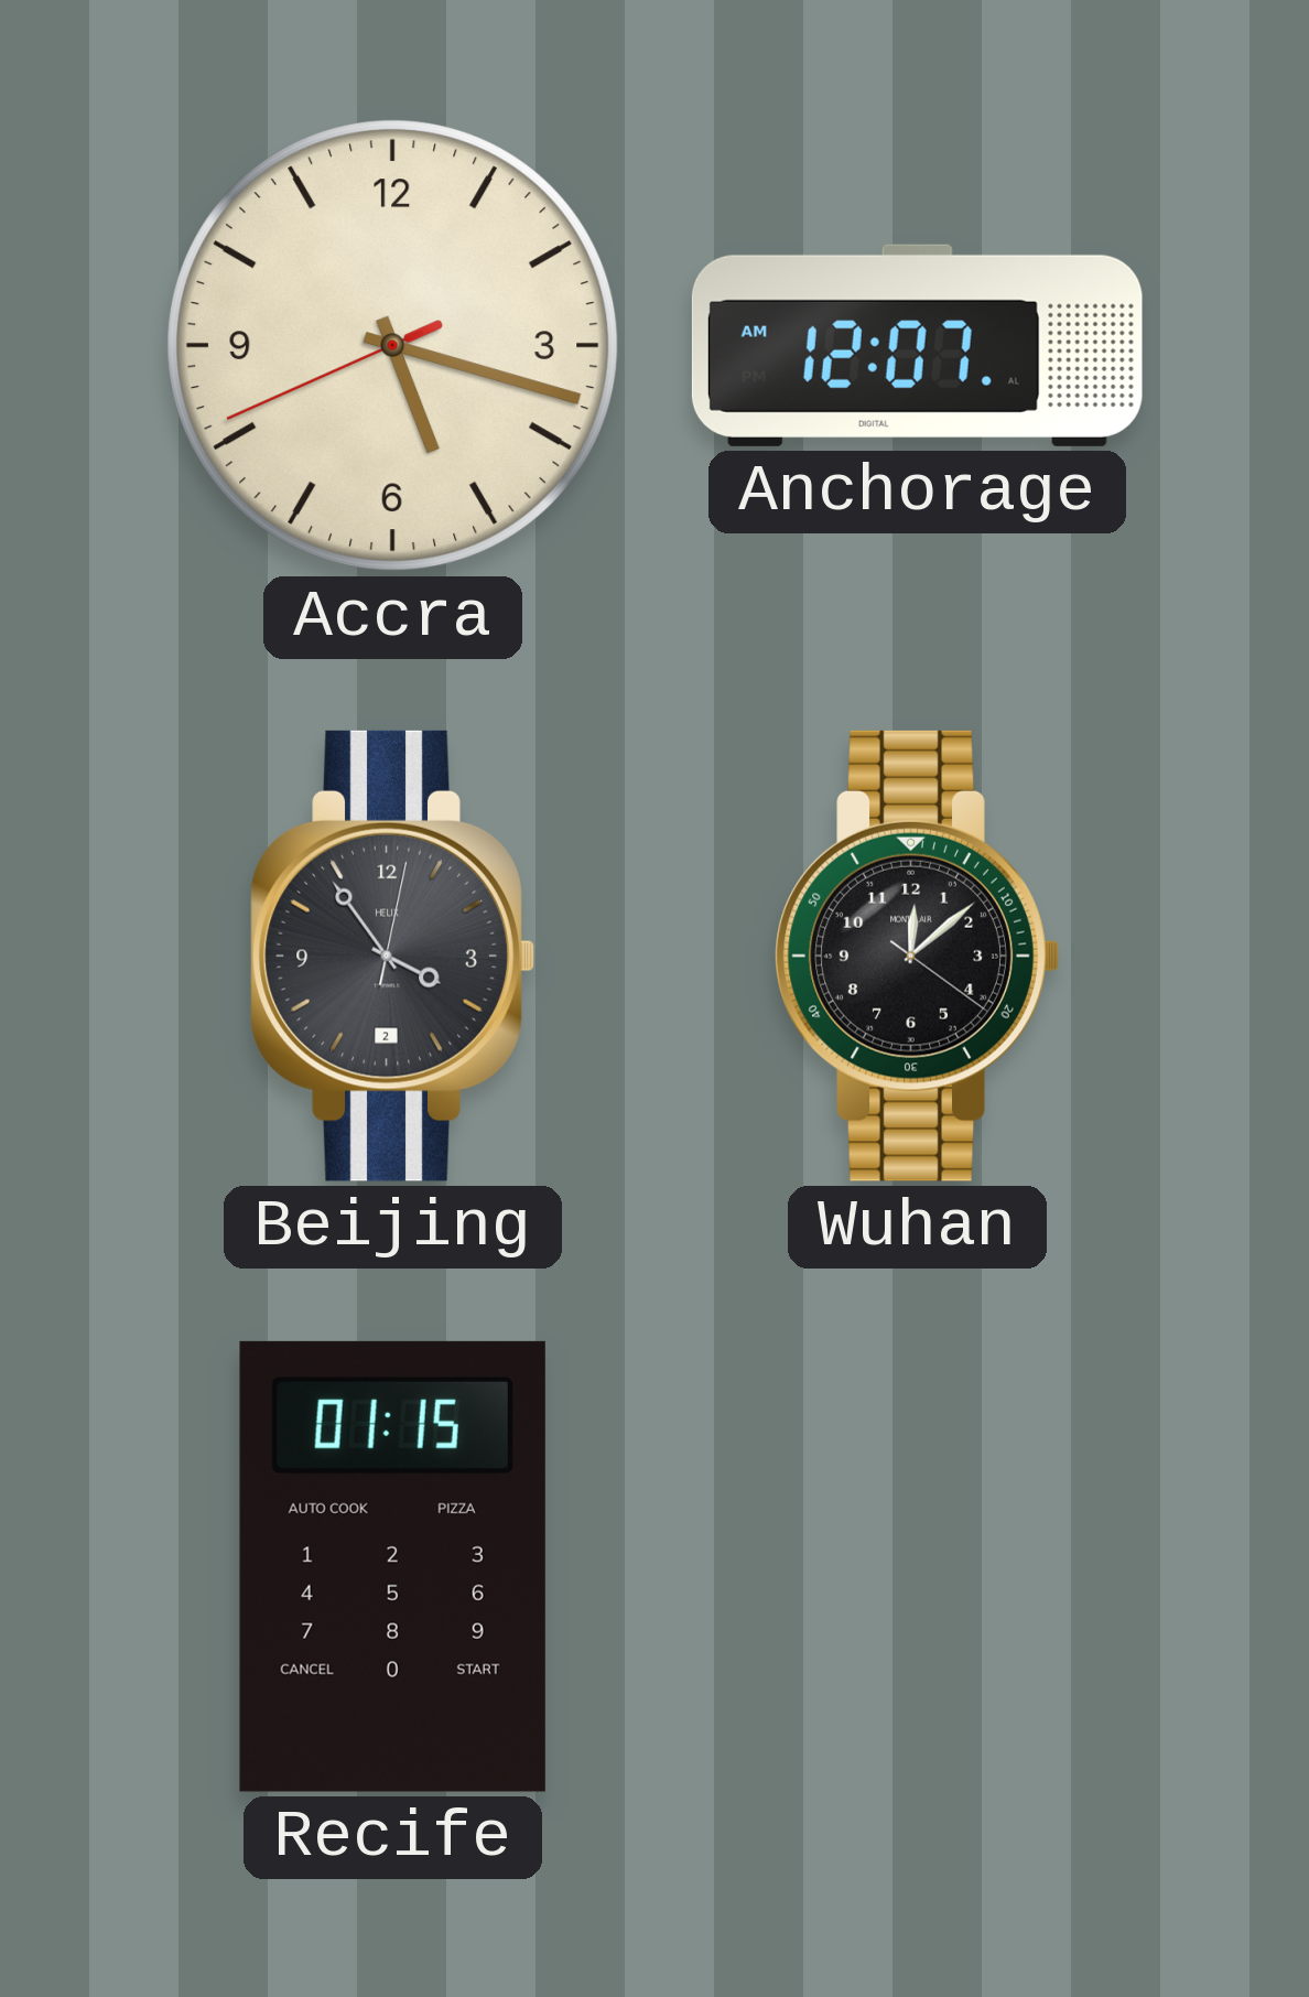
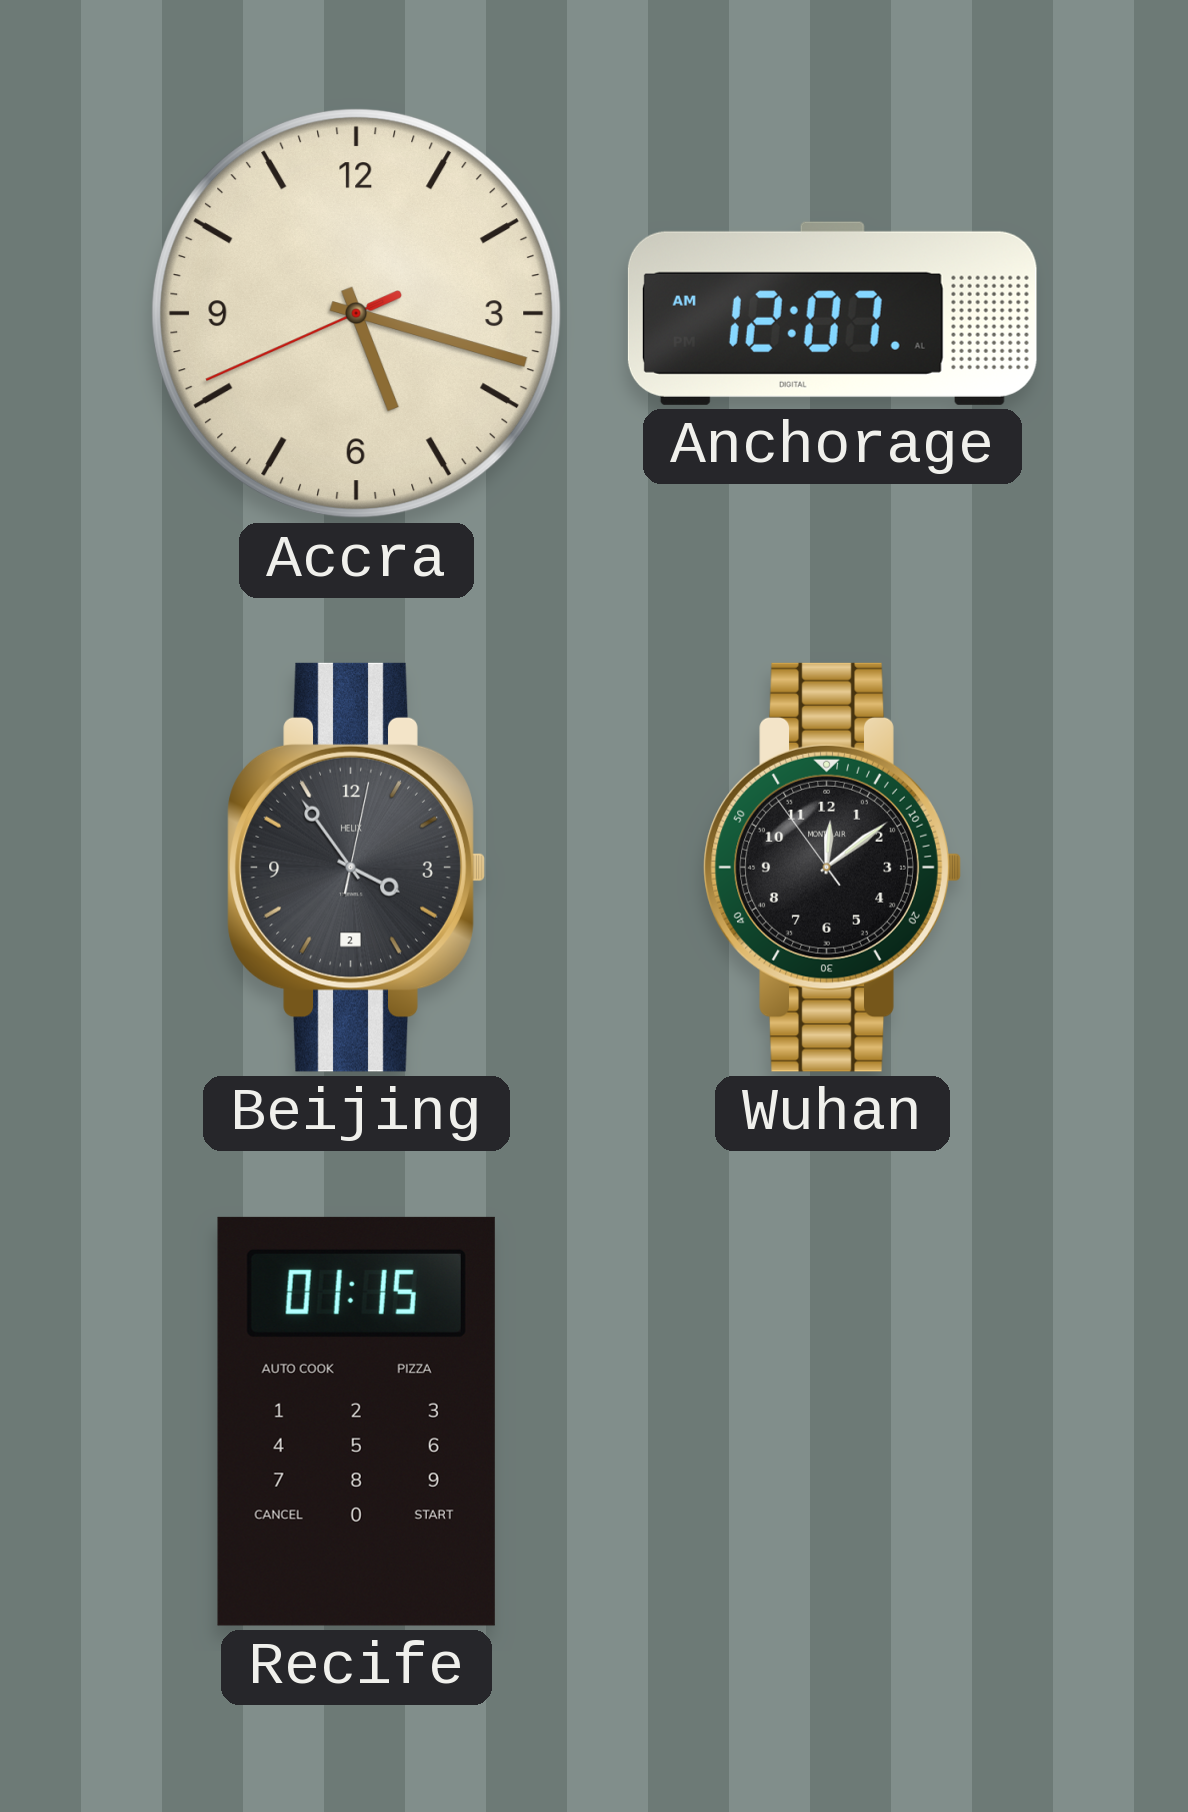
Wuhan: 12:08:21 -> 12:08:54 (832, 867)
